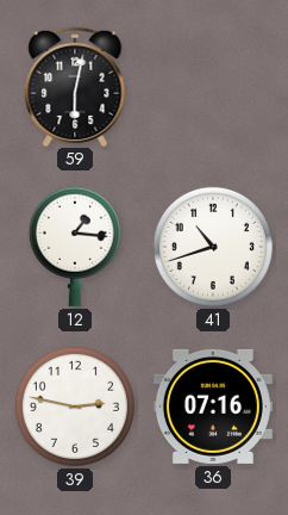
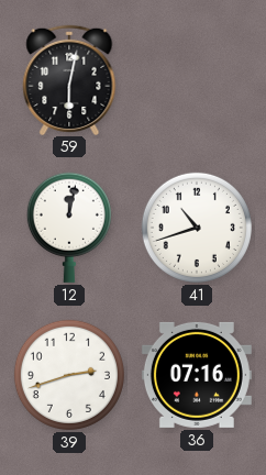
12: 1:16 -> 12:02 (69, 228)
39: 2:47 -> 2:42 (69, 375)
